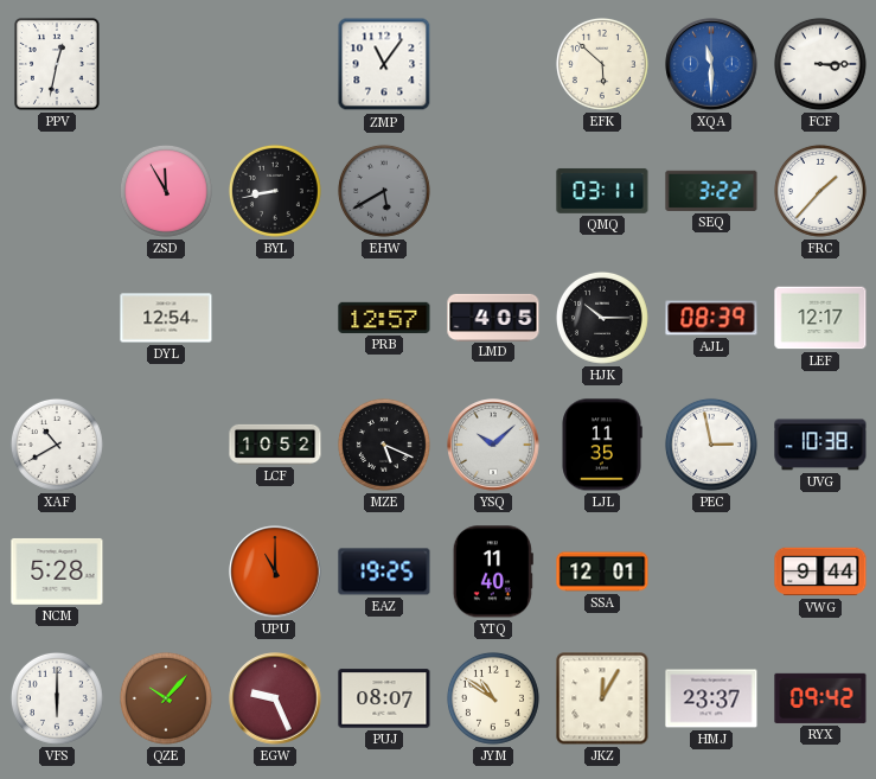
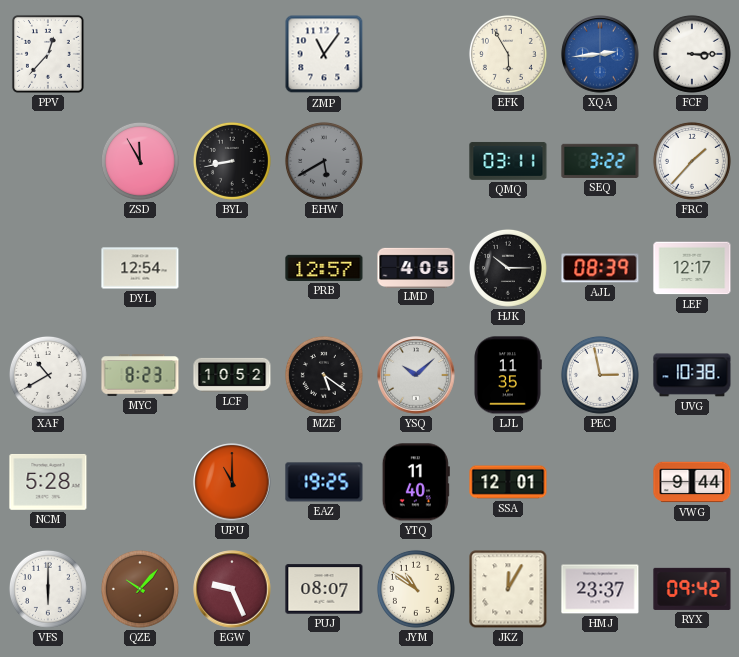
PPV: 12:32 -> 12:37 (48, 54)
EFK: 5:52 -> 5:55 (508, 54)
XQA: 11:30 -> 2:44 (600, 54)
MYC: none -> 8:23 (140, 375)
MZE: 5:19 -> 5:21 (324, 375)
